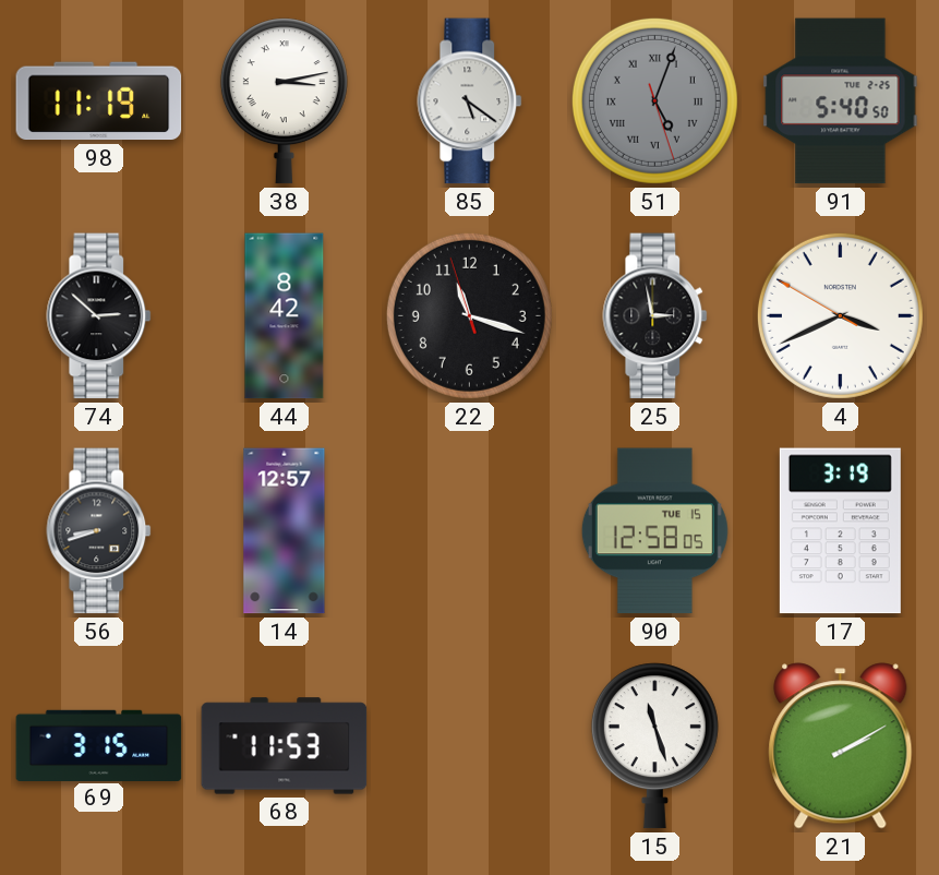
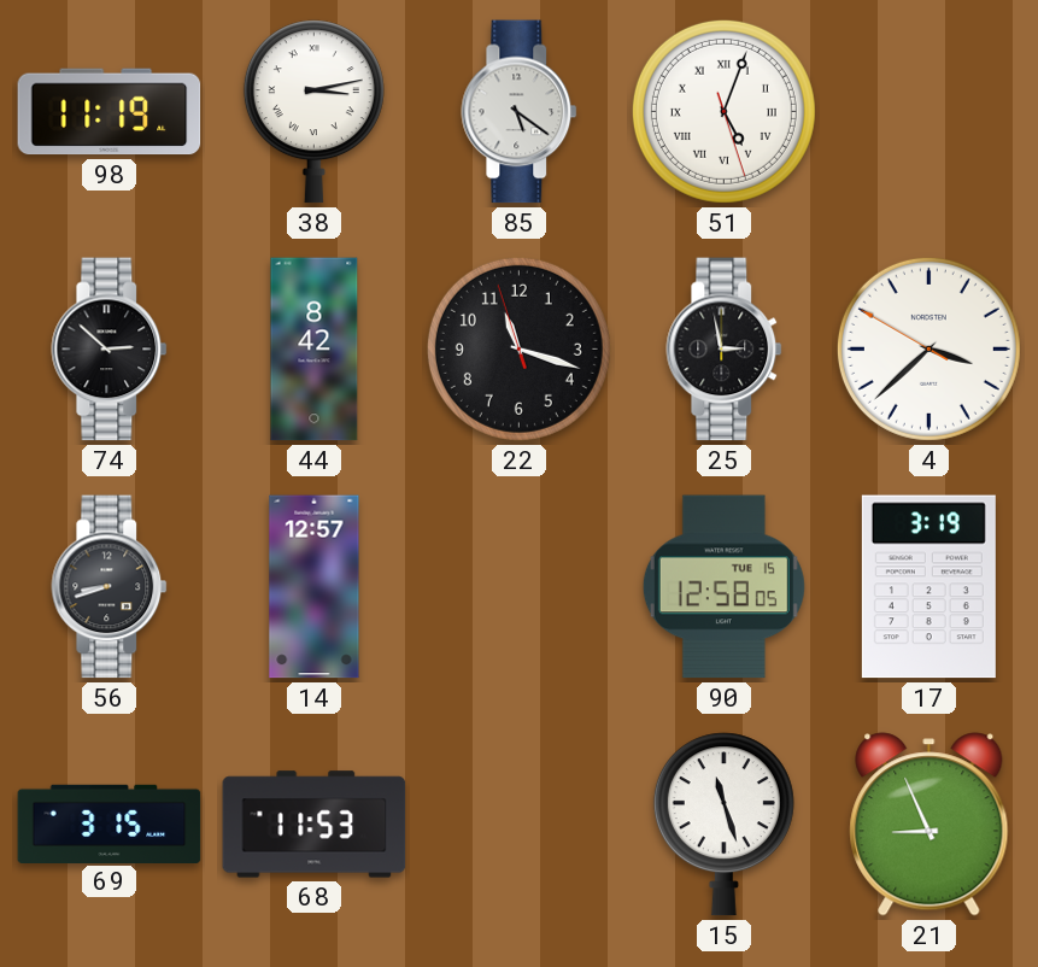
51 dial: grey -> white (723, 111)
91: 5:40 -> none (841, 101)
4: 3:40 -> 3:37 (928, 348)
21: 2:10 -> 8:56 (929, 825)
